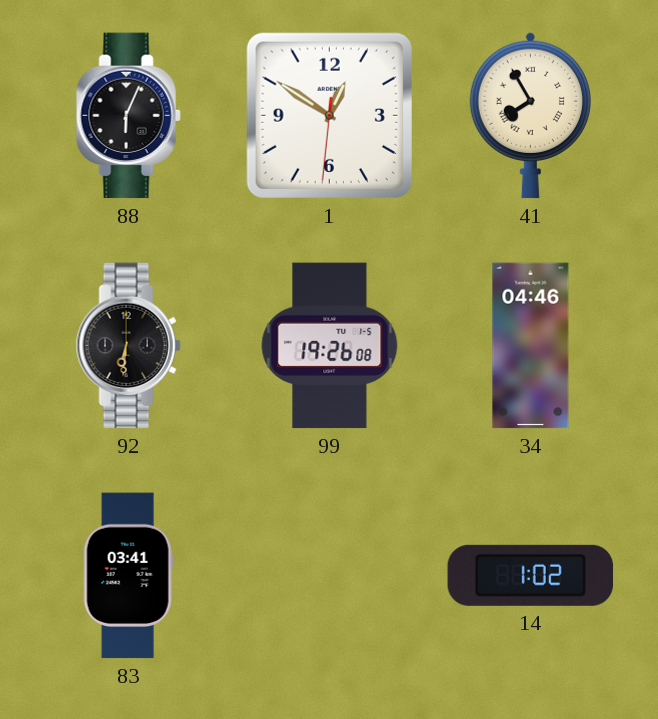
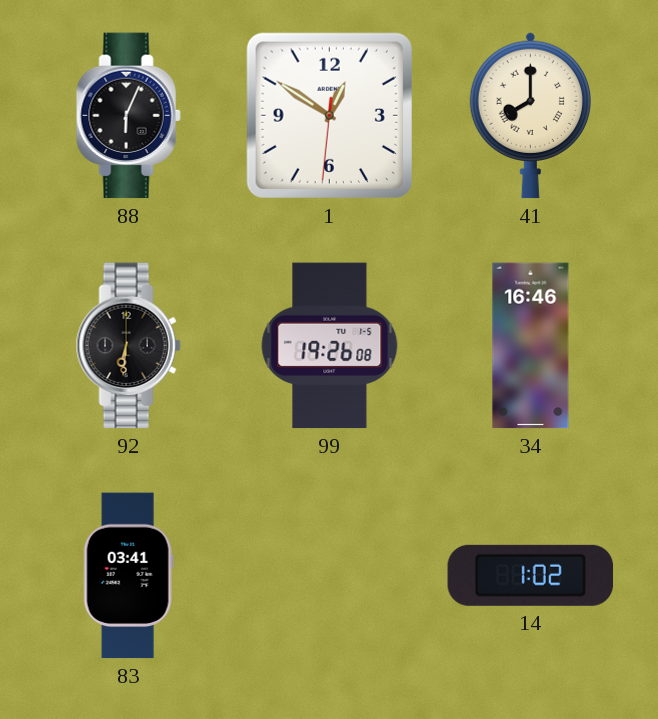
41: 7:55 -> 8:00 (530, 115)
34: 04:46 -> 16:46 (531, 346)
